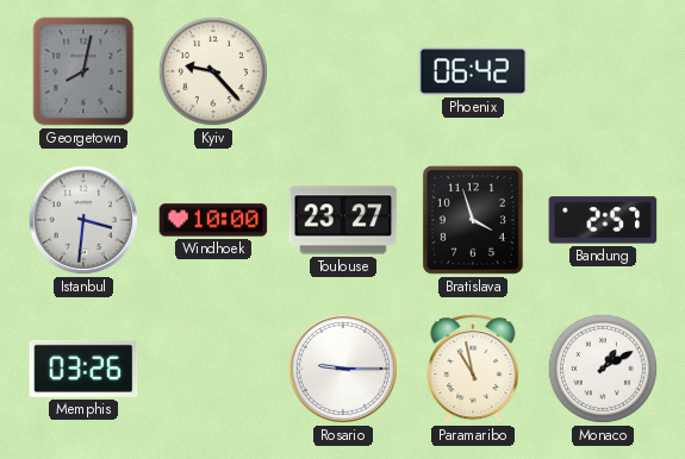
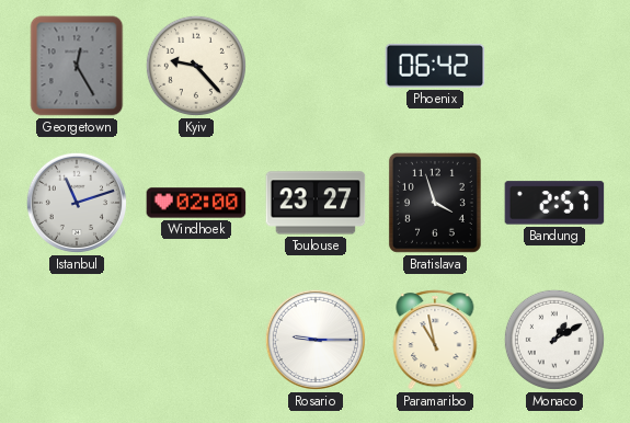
Georgetown: 8:02 -> 12:25 (77, 66)
Istanbul: 3:31 -> 11:12 (77, 203)
Windhoek: 10:00 -> 02:00 (196, 203)
Memphis: 03:26 -> none (83, 369)
